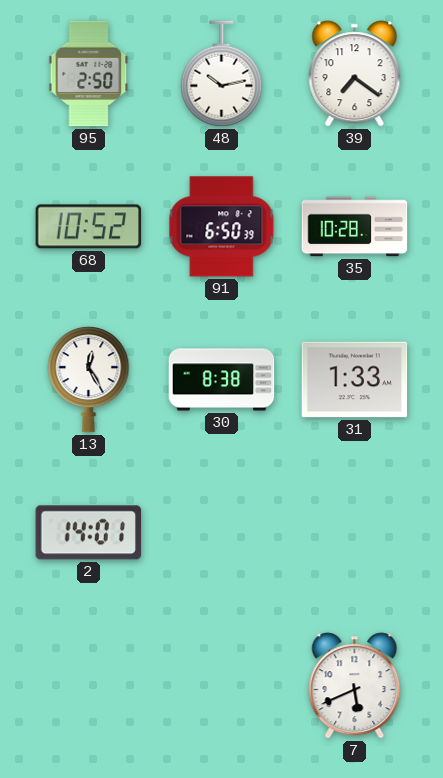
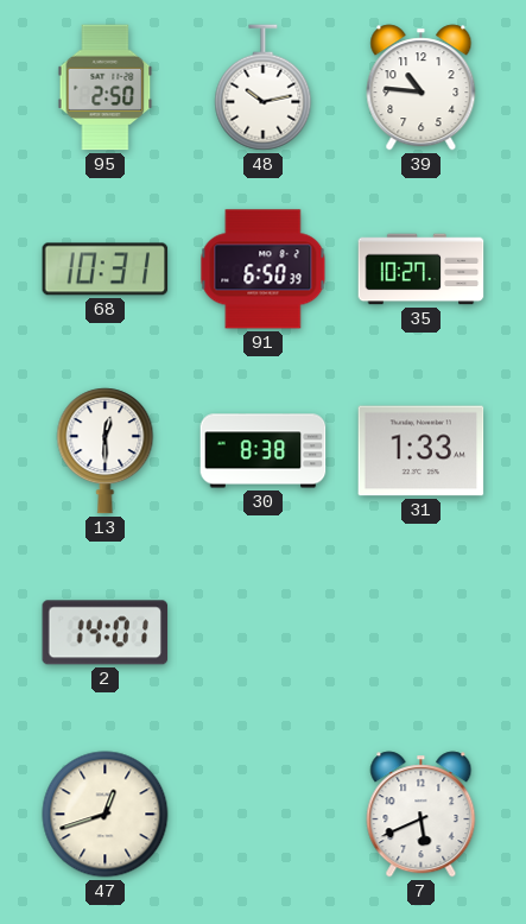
39: 7:21 -> 10:46 (422, 88)
68: 10:52 -> 10:31 (106, 270)
35: 10:28 -> 10:27 (422, 270)
13: 12:25 -> 12:30 (106, 451)
47: none -> 12:42 (106, 815)
